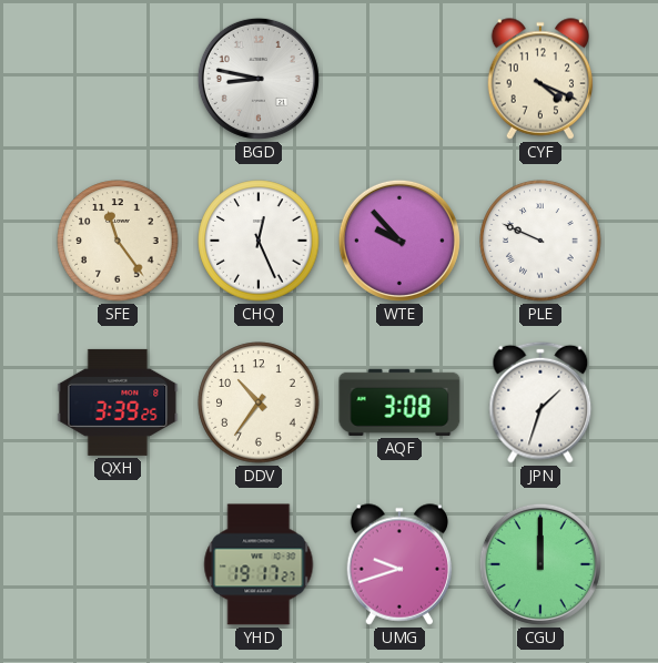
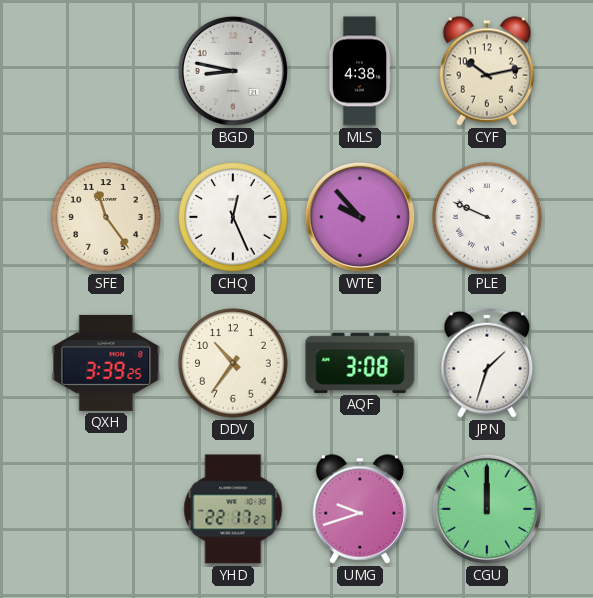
MLS: none -> 4:38 (360, 71)
CYF: 4:19 -> 10:13 (487, 71)
YHD: 19:17 -> 22:17 (233, 509)
